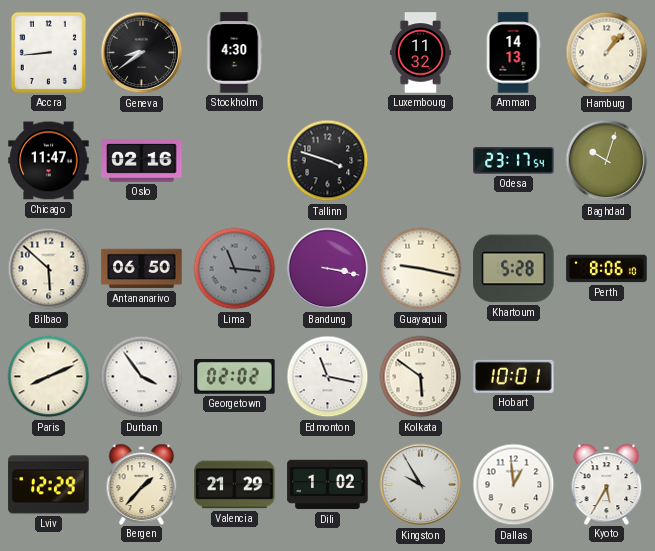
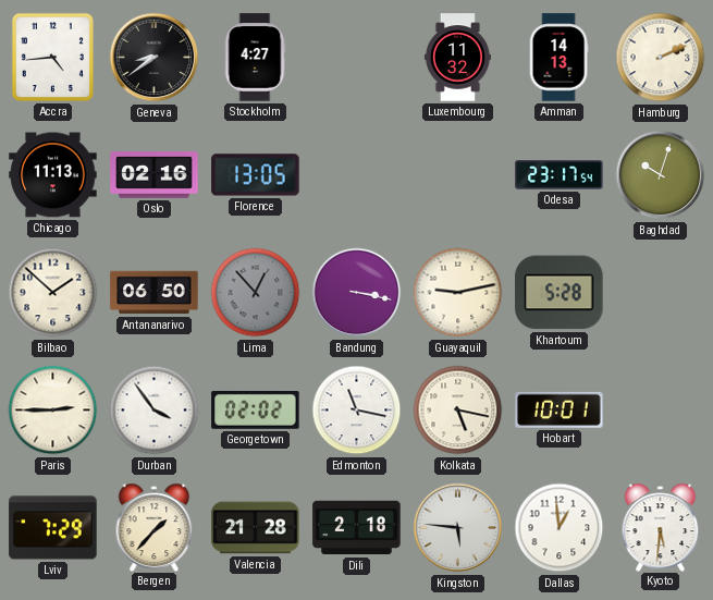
Accra: 8:44 -> 4:44 (52, 57)
Stockholm: 4:30 -> 4:27 (255, 58)
Hamburg: 1:07 -> 2:11 (661, 58)
Chicago: 11:47 -> 11:13 (53, 175)
Florence: none -> 13:05 (256, 175)
Tallinn: 3:48 -> none (328, 161)
Bilbao: 5:52 -> 1:52 (53, 293)
Lima: 11:16 -> 12:53 (256, 293)
Guayaquil: 9:17 -> 9:13 (458, 293)
Perth: 8:06 -> none (607, 269)
Paris: 8:11 -> 2:45 (53, 411)
Kolkata: 5:51 -> 5:17 (458, 411)
Lviv: 12:29 -> 7:29 (53, 528)
Valencia: 21:29 -> 21:28 (256, 528)
Dili: 1:02 -> 2:18 (357, 528)
Kingston: 9:55 -> 5:46 (458, 528)
Kyoto: 5:35 -> 5:31 (661, 527)
